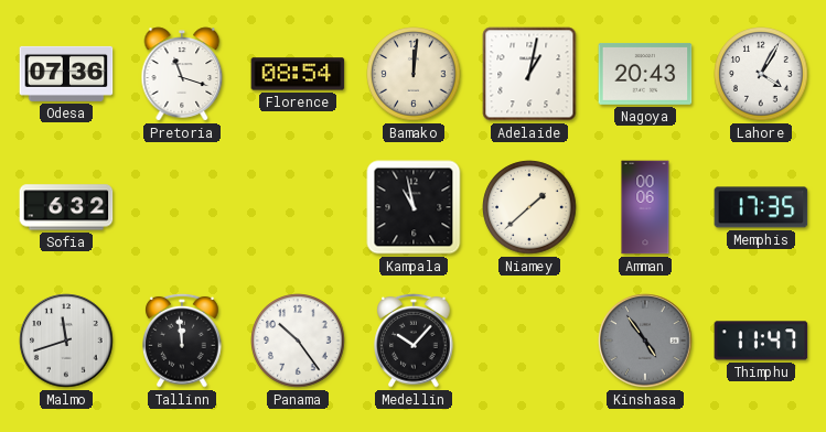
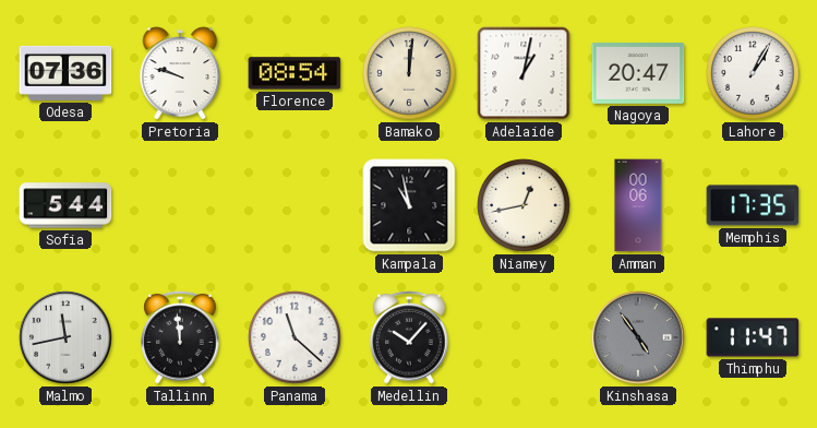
Pretoria: 11:18 -> 9:48 (180, 73)
Nagoya: 20:43 -> 20:47 (638, 73)
Lahore: 4:05 -> 1:05 (753, 73)
Sofia: 6:32 -> 5:44 (65, 205)
Niamey: 1:38 -> 12:43 (524, 205)
Malmo: 11:42 -> 11:43 (65, 337)
Panama: 10:24 -> 11:22 (295, 337)
